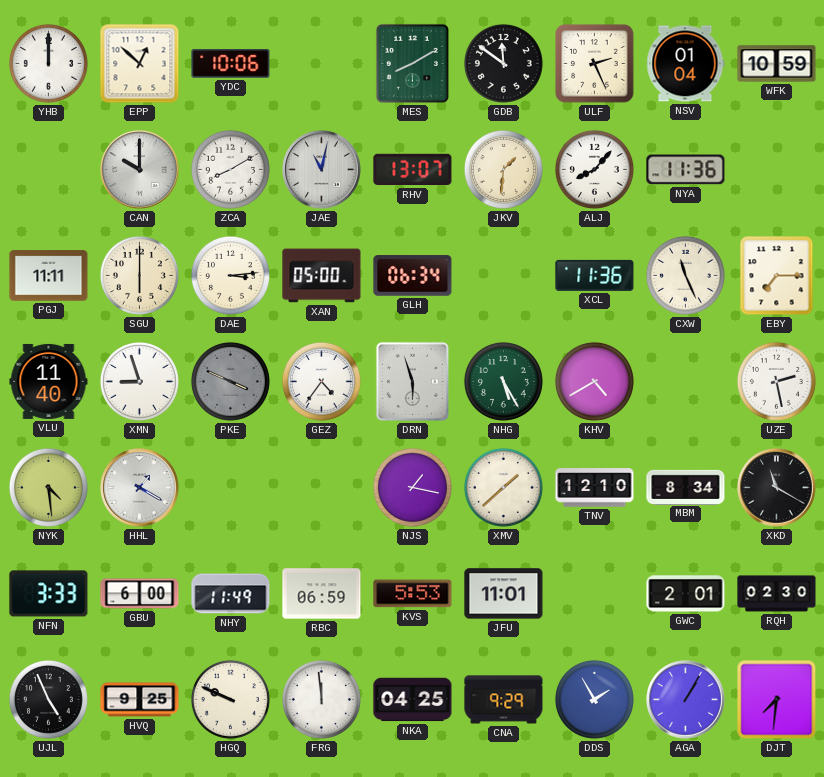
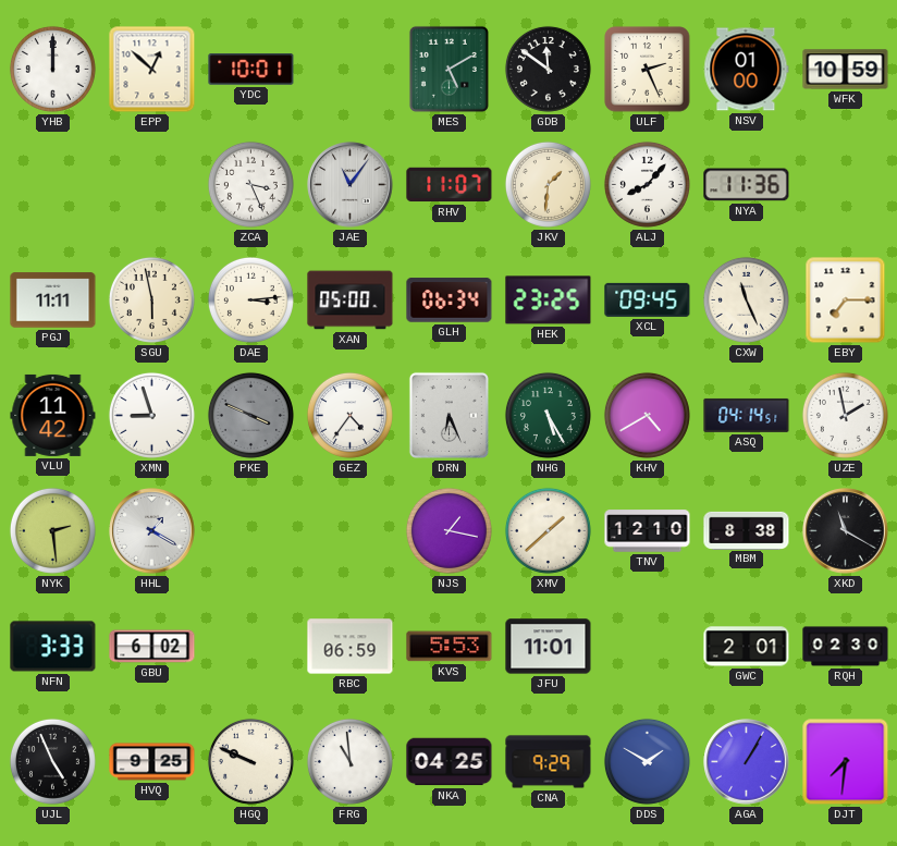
YDC: 10:06 -> 10:01 (251, 70)
MES: 8:10 -> 5:10 (448, 69)
NSV: 01:04 -> 01:00 (747, 70)
CAN: 10:00 -> none (140, 170)
ZCA: 8:10 -> 3:26 (250, 184)
JAE: 11:02 -> 11:06 (351, 185)
RHV: 13:07 -> 11:07 (450, 185)
SGU: 6:00 -> 5:58 (151, 299)
HEK: none -> 23:25 (549, 301)
XCL: 11:36 -> 09:45 (648, 299)
VLU: 11:40 -> 11:42 (53, 415)
DRN: 5:57 -> 6:26 (448, 415)
ASQ: none -> 04:14 (747, 415)
UZE: 2:28 -> 1:58 (845, 415)
NYK: 4:29 -> 2:29 (52, 530)
MBM: 8:34 -> 8:38 (747, 530)
GBU: 6:00 -> 6:02 (152, 647)
NHY: 11:49 -> none (231, 594)
FRG: 11:59 -> 10:59 (349, 761)
DDS: 1:55 -> 1:50 (647, 761)
